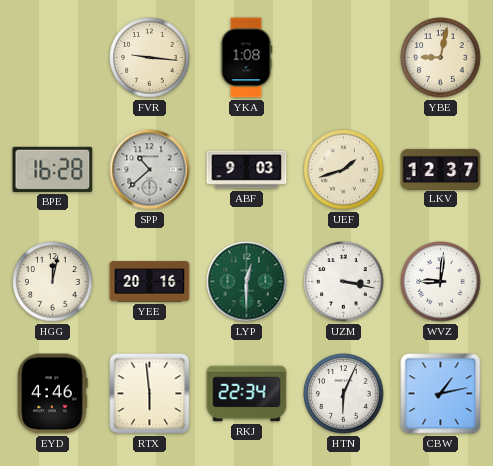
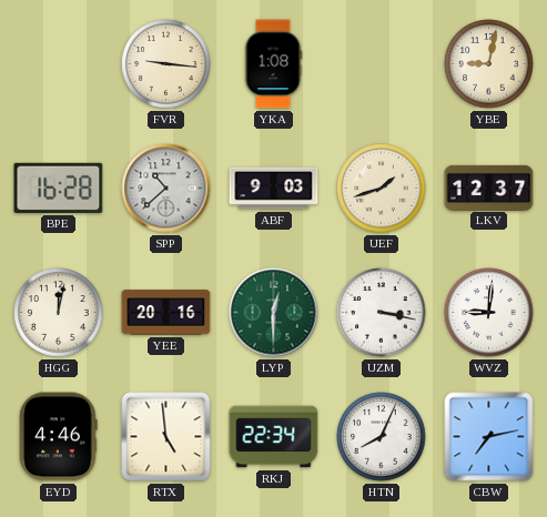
RTX: 5:59 -> 4:59 (166, 437)
HTN: 6:04 -> 8:04 (382, 437)
CBW: 1:13 -> 7:13 (489, 437)
